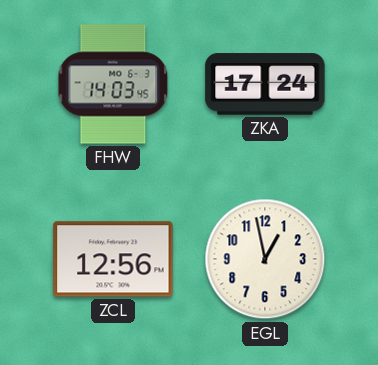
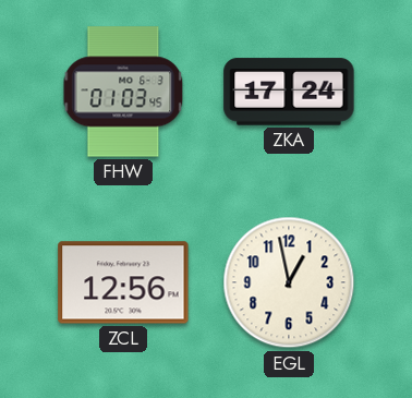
FHW: 14:03 -> 01:03 (123, 92)
